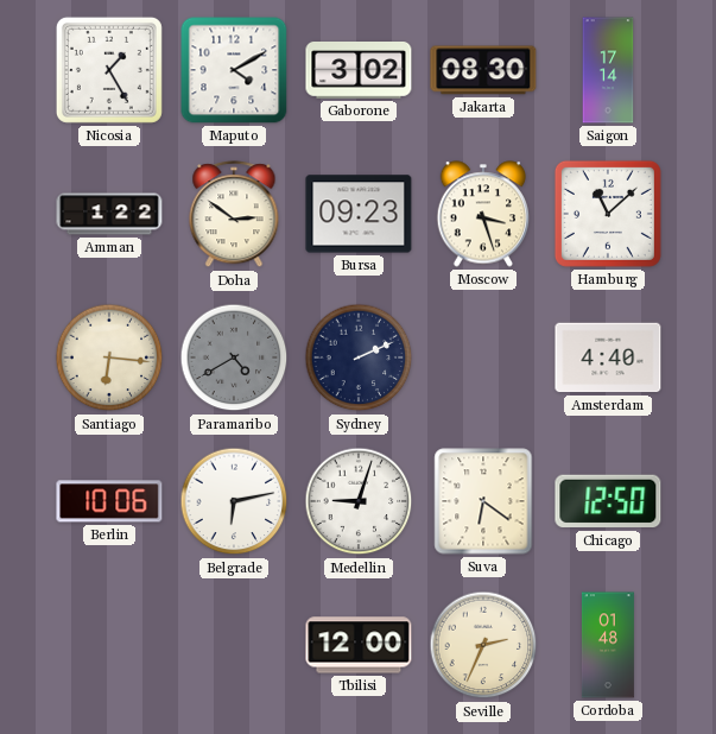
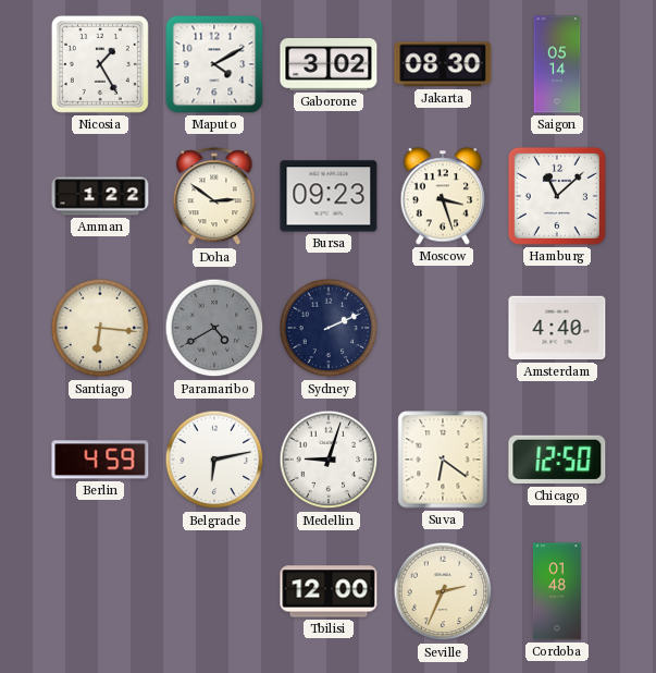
Saigon: 17:14 -> 05:14 (557, 64)
Berlin: 10:06 -> 4:59 (100, 460)
